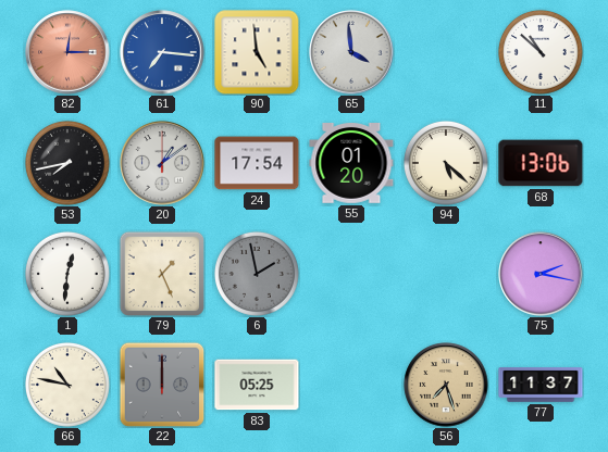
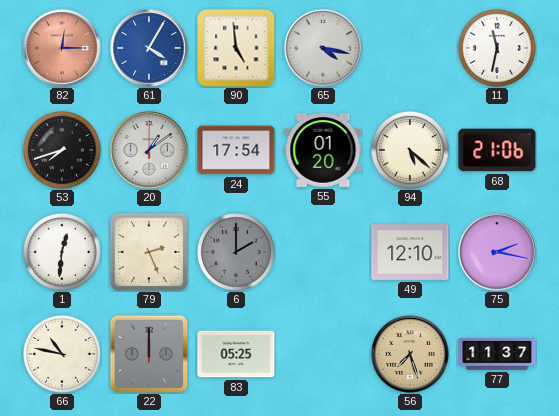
61: 7:16 -> 4:05 (149, 48)
65: 3:59 -> 4:17 (323, 48)
11: 10:52 -> 11:32 (497, 48)
53: 7:43 -> 7:42 (62, 150)
68: 13:06 -> 21:06 (497, 150)
79: 1:26 -> 2:26 (148, 251)
6: 1:58 -> 2:00 (236, 252)
49: none -> 12:10 (410, 253)
